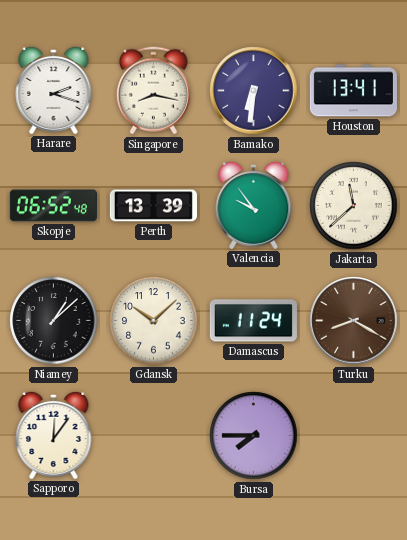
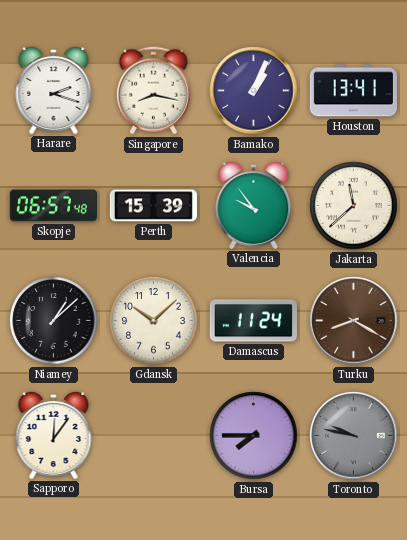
Bamako: 6:31 -> 1:04 (254, 91)
Skopje: 06:52 -> 06:57 (53, 206)
Perth: 13:39 -> 15:39 (153, 206)
Toronto: none -> 9:47 (354, 436)
